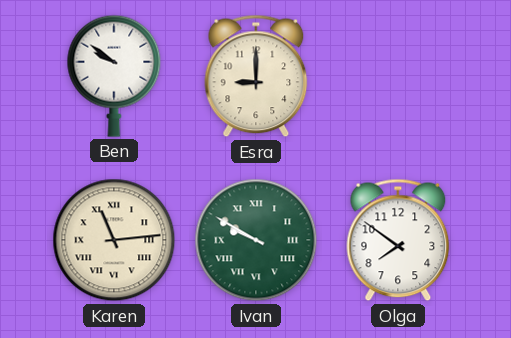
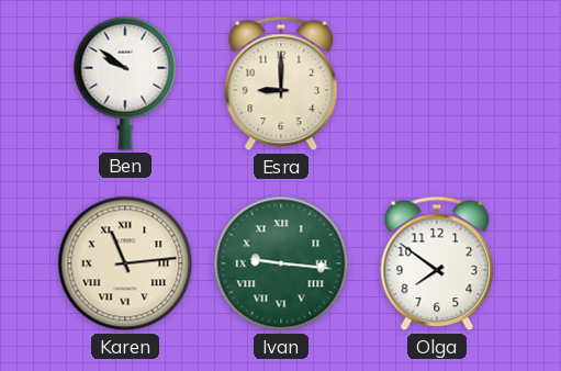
Ivan: 9:50 -> 9:16 (281, 263)
